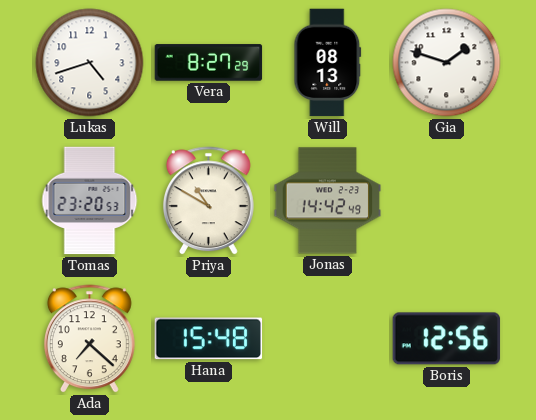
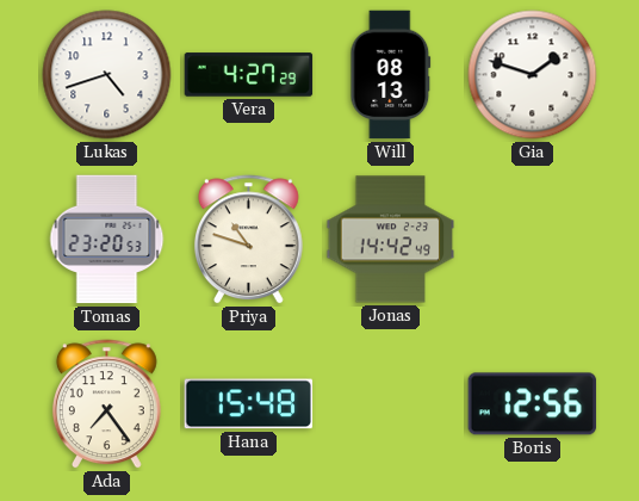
Vera: 8:27 -> 4:27 (249, 75)
Priya: 10:50 -> 10:48 (248, 240)
Ada: 7:22 -> 7:24 (106, 404)
